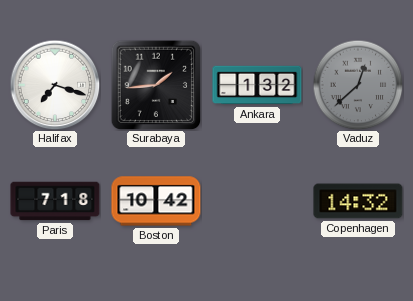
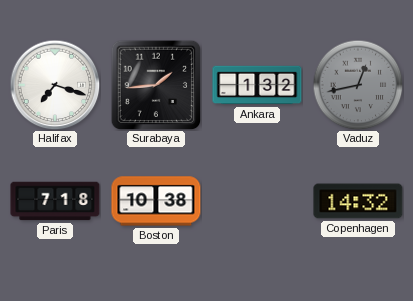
Vaduz: 12:38 -> 12:43 (358, 85)
Boston: 10:42 -> 10:38 (156, 201)
